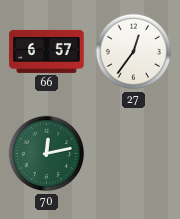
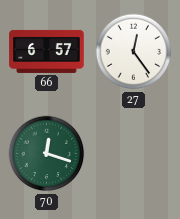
27: 12:36 -> 12:24 (134, 52)
70: 12:13 -> 12:18 (47, 154)
